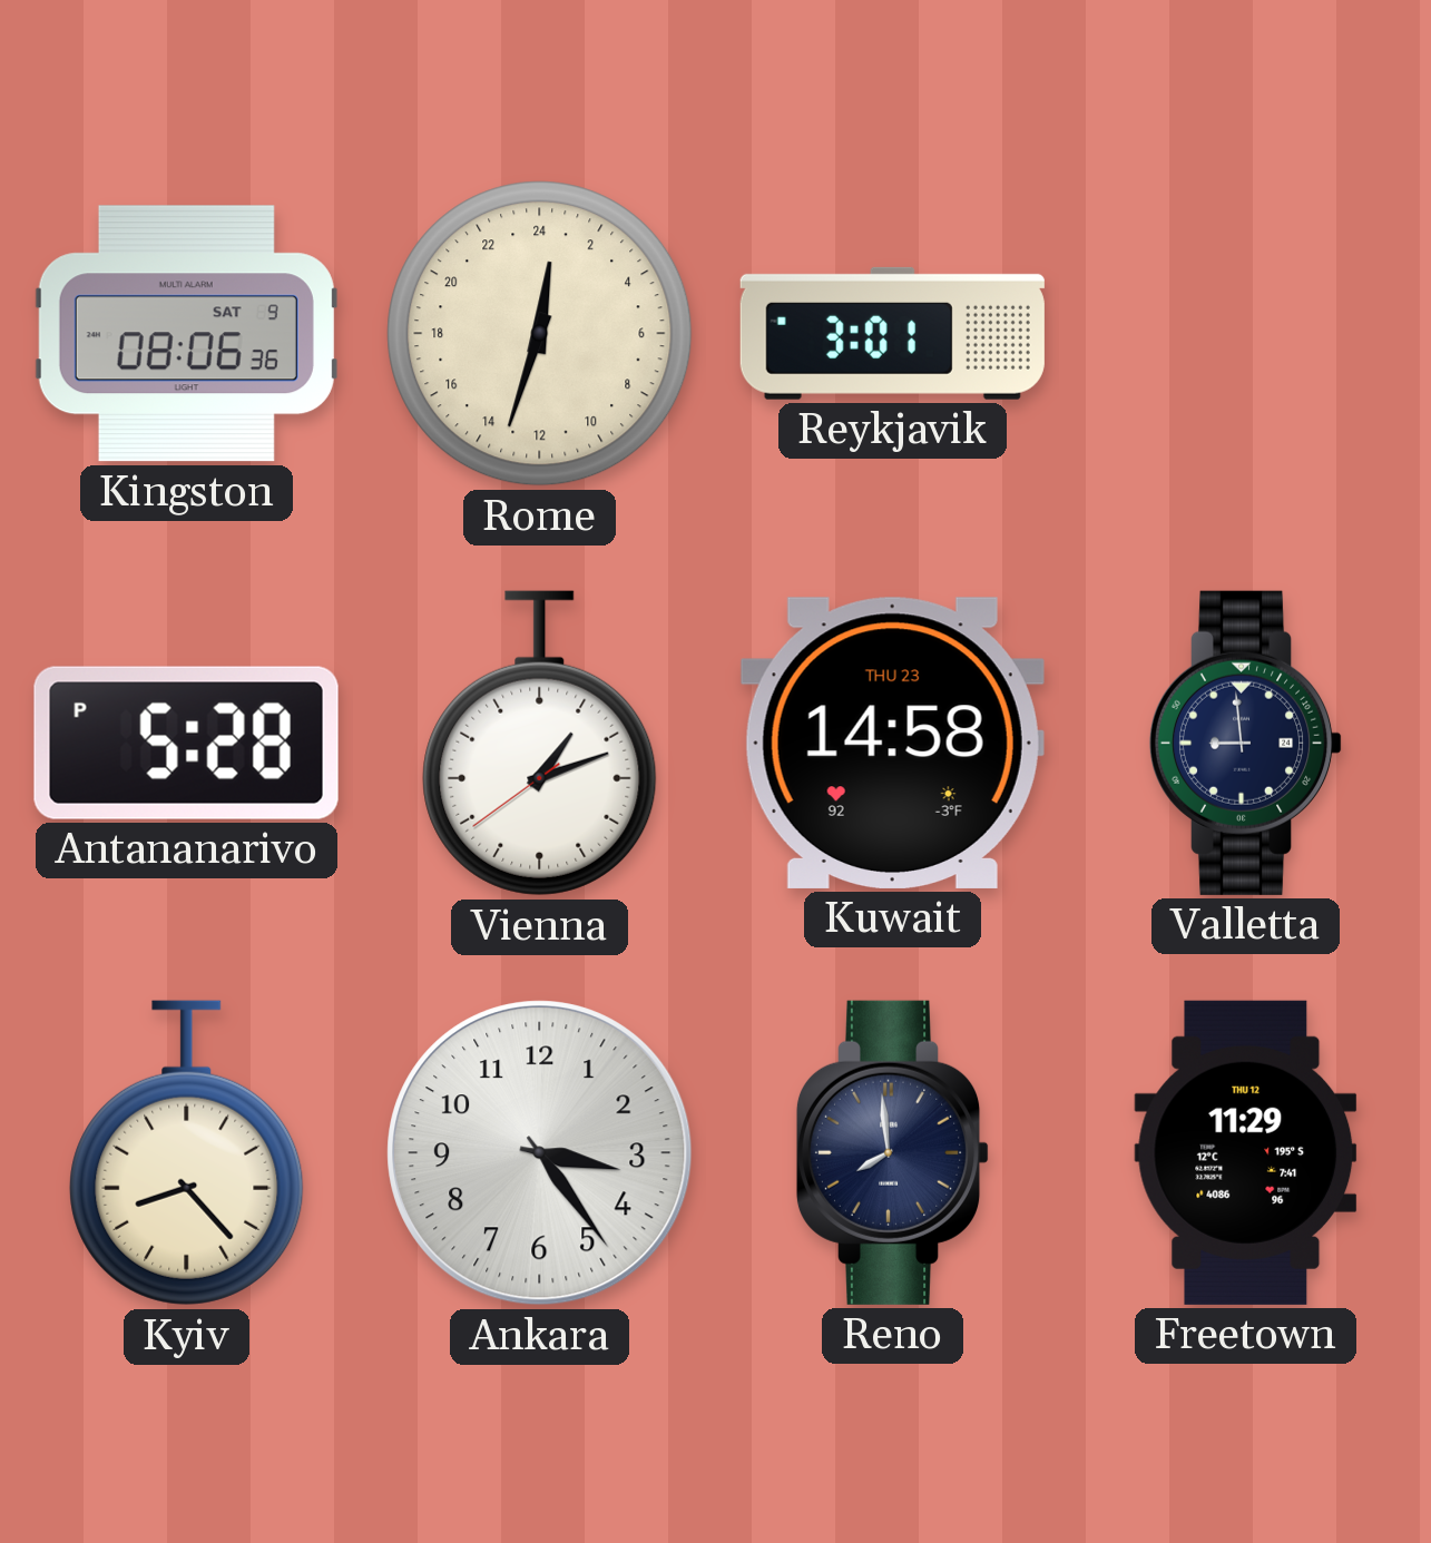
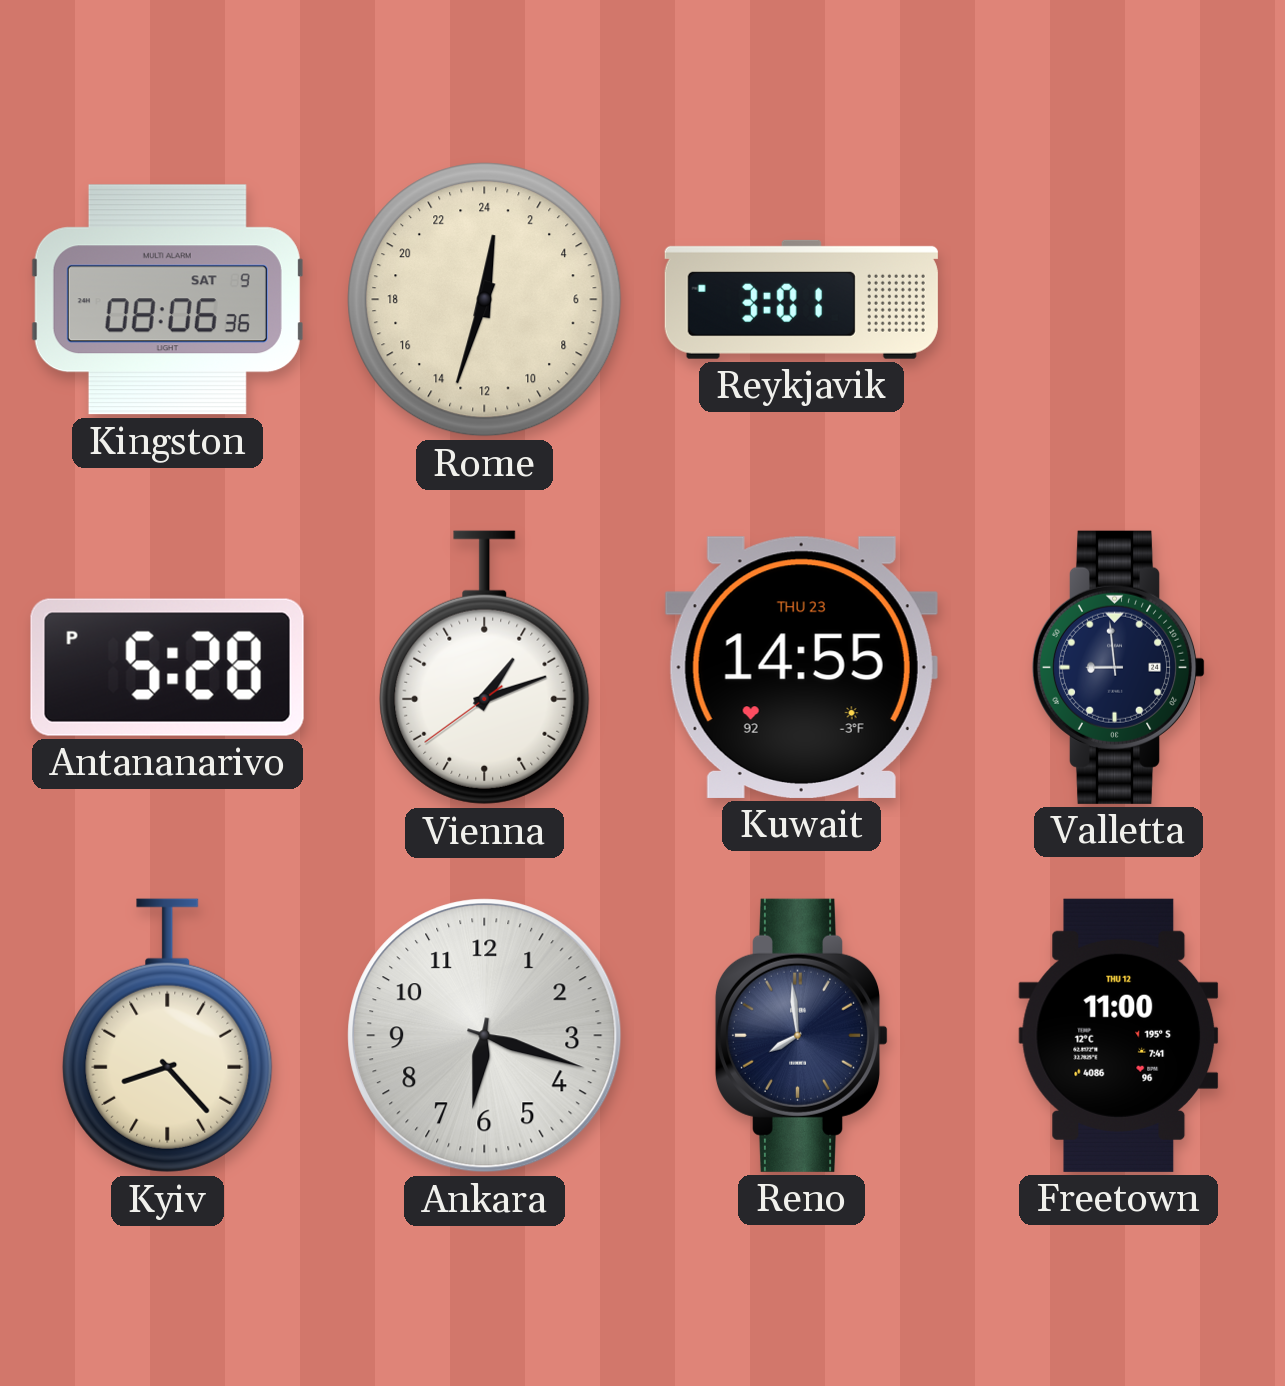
Kuwait: 14:58 -> 14:55 (801, 667)
Ankara: 3:24 -> 6:18 (485, 1036)
Freetown: 11:29 -> 11:00 (1119, 1035)
